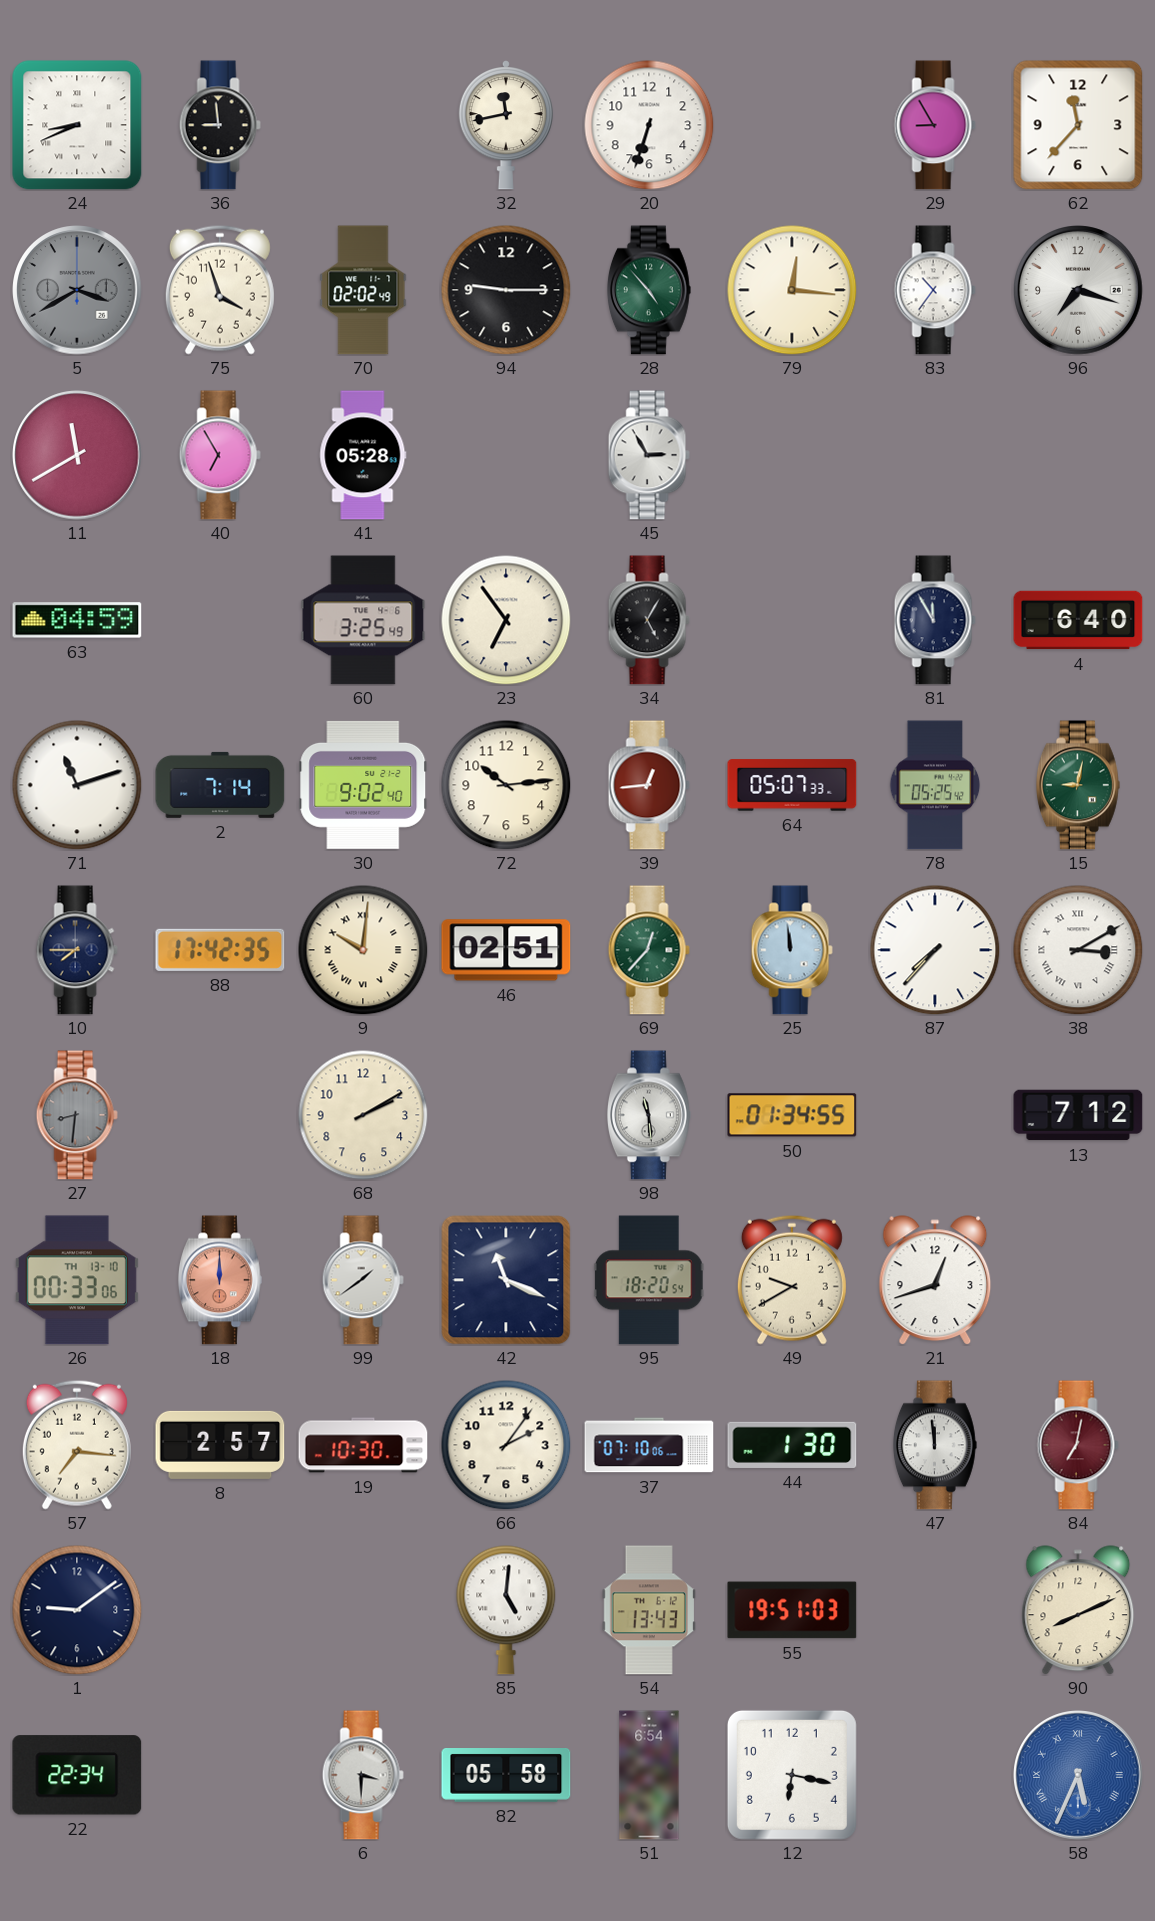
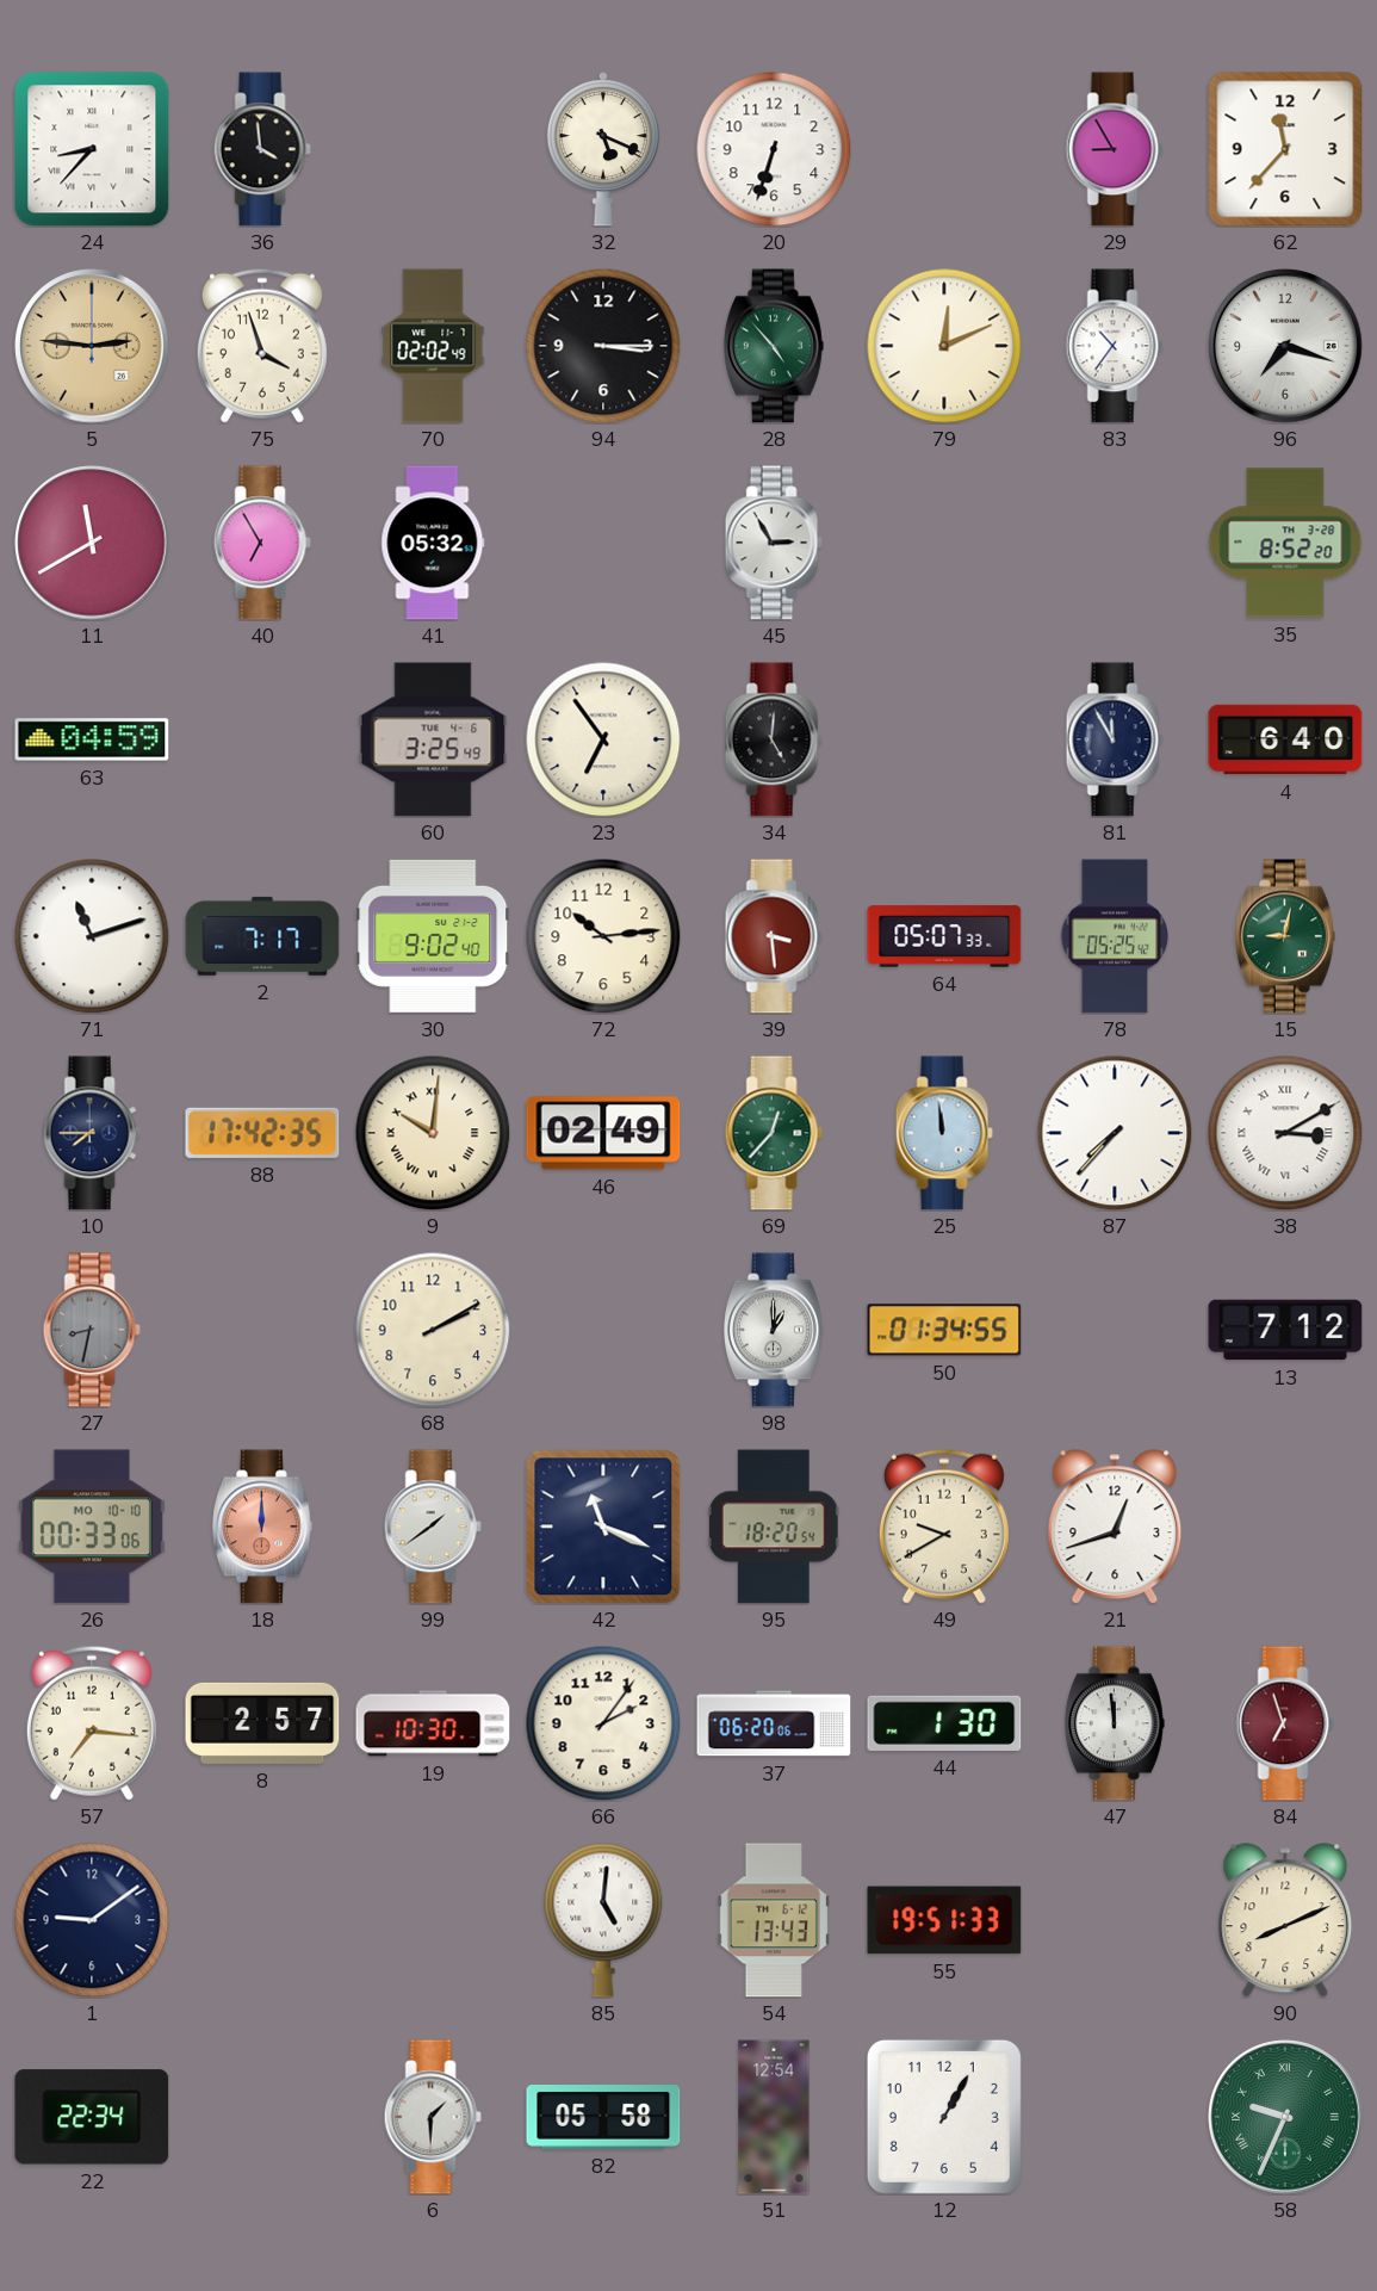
24: 8:41 -> 8:37 (92, 149)
36: 8:59 -> 3:59 (262, 149)
32: 11:43 -> 5:19 (603, 150)
5: 3:40 -> 2:46 (92, 346)
5 dial: grey -> champagne (92, 346)
94: 9:15 -> 3:15 (603, 346)
79: 12:16 -> 12:11 (944, 346)
41: 05:28 -> 05:32 (433, 543)
35: none -> 8:52 (1285, 543)
34: 5:05 -> 5:01 (774, 739)
2: 7:14 -> 7:17 (262, 936)
39: 12:44 -> 3:29 (774, 936)
46: 02:51 -> 02:49 (603, 1133)
27: 8:31 -> 8:32 (92, 1330)
98: 11:29 -> 1:00 (774, 1330)
26 date: TH 13-10 -> MO 10-10 (92, 1527)
37: 07:10 -> 06:20 (774, 1723)
84: 7:02 -> 6:57 (1285, 1723)
55: 19:51:03 -> 19:51:33 (944, 1920)
6: 3:30 -> 1:30 (433, 2117)
51: 6:54 -> 12:54 (774, 2117)
12: 6:17 -> 1:05 (944, 2117)
58: 5:34 -> 9:34 (1285, 2117)
58 dial: blue -> green (1285, 2117)
